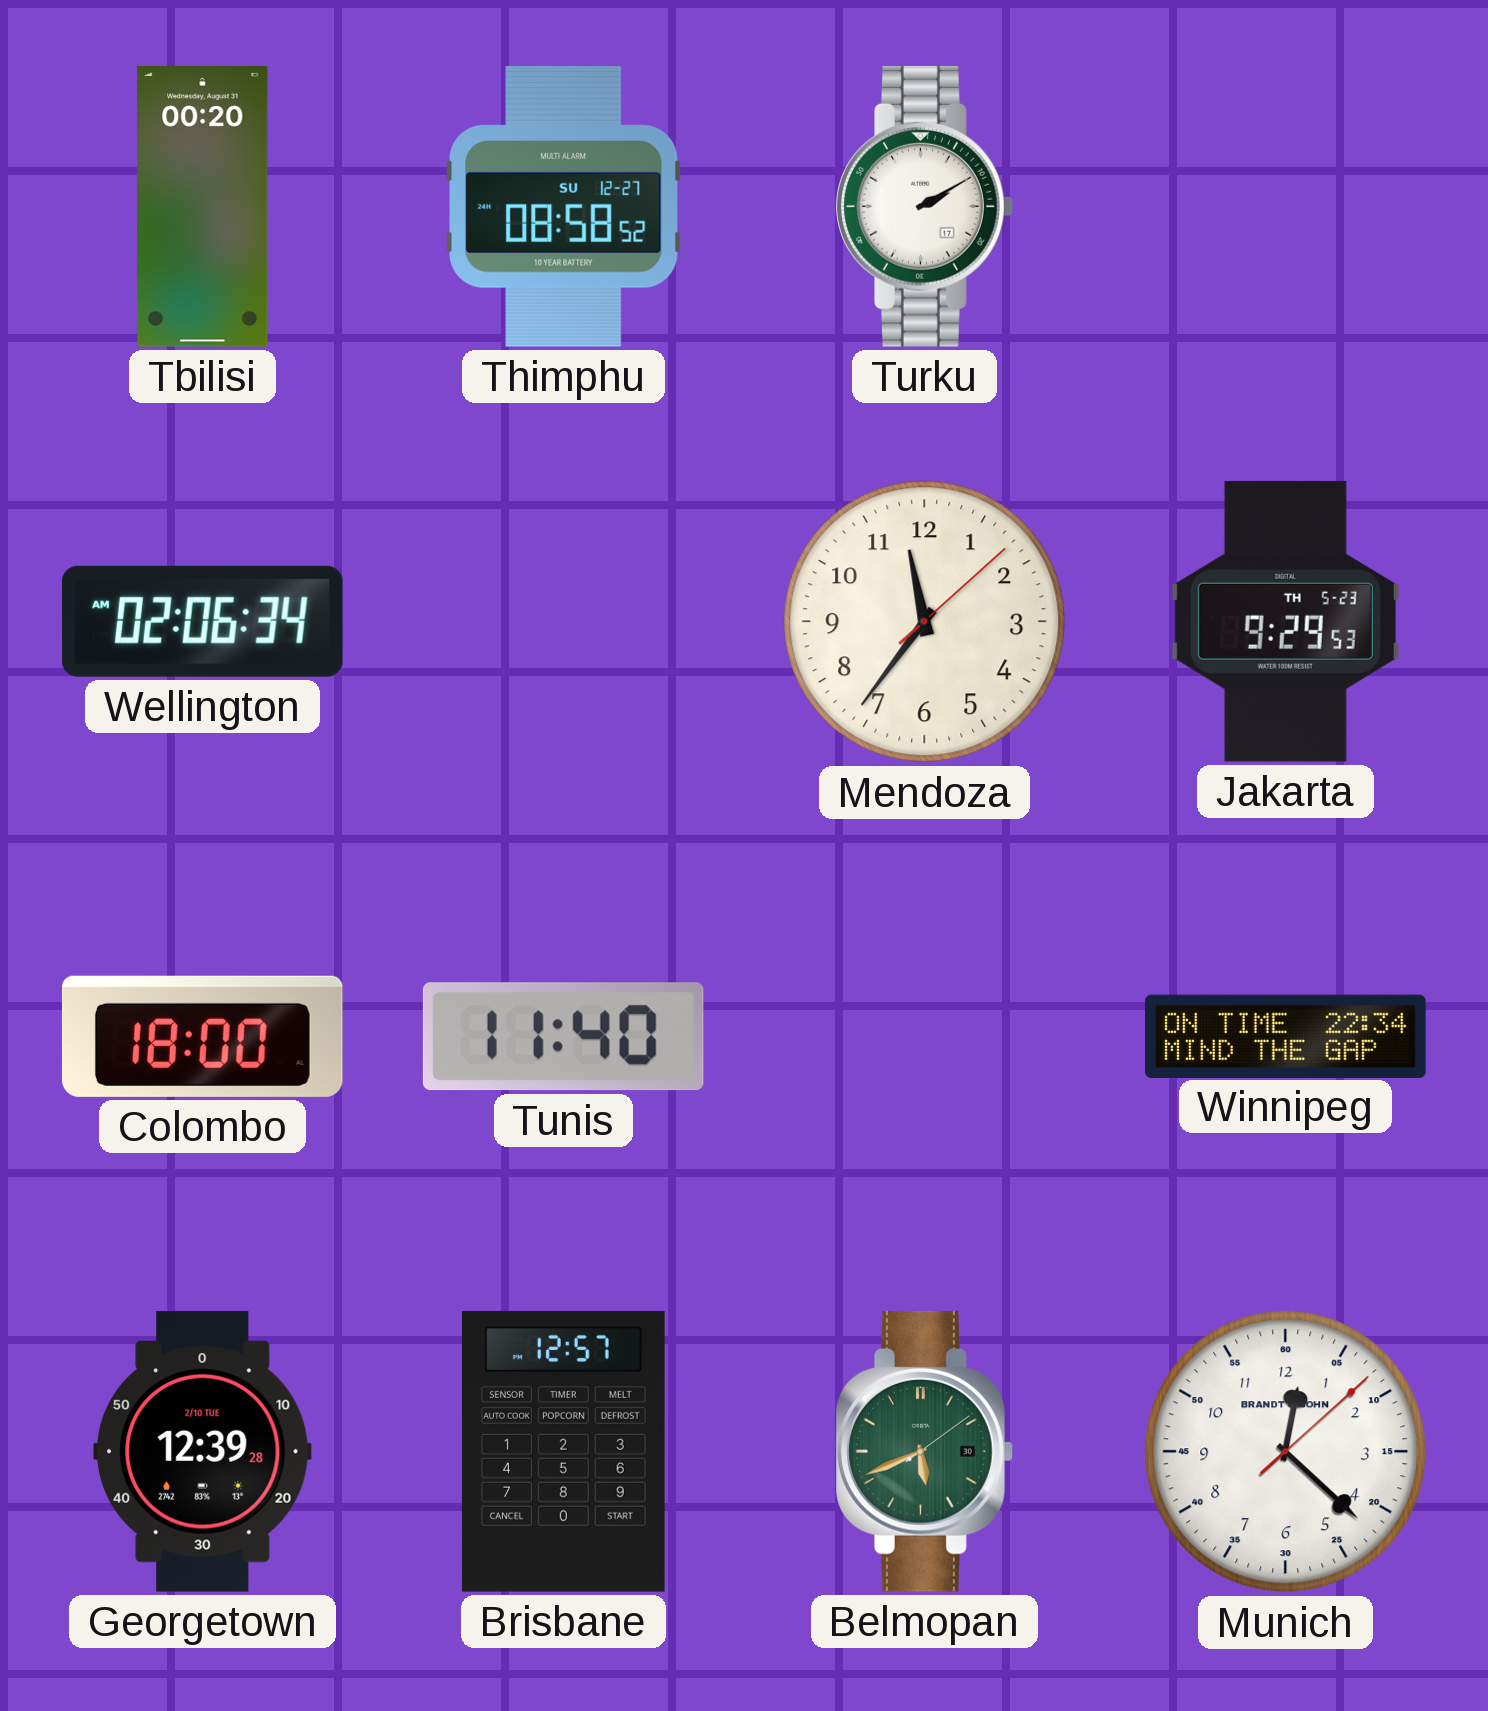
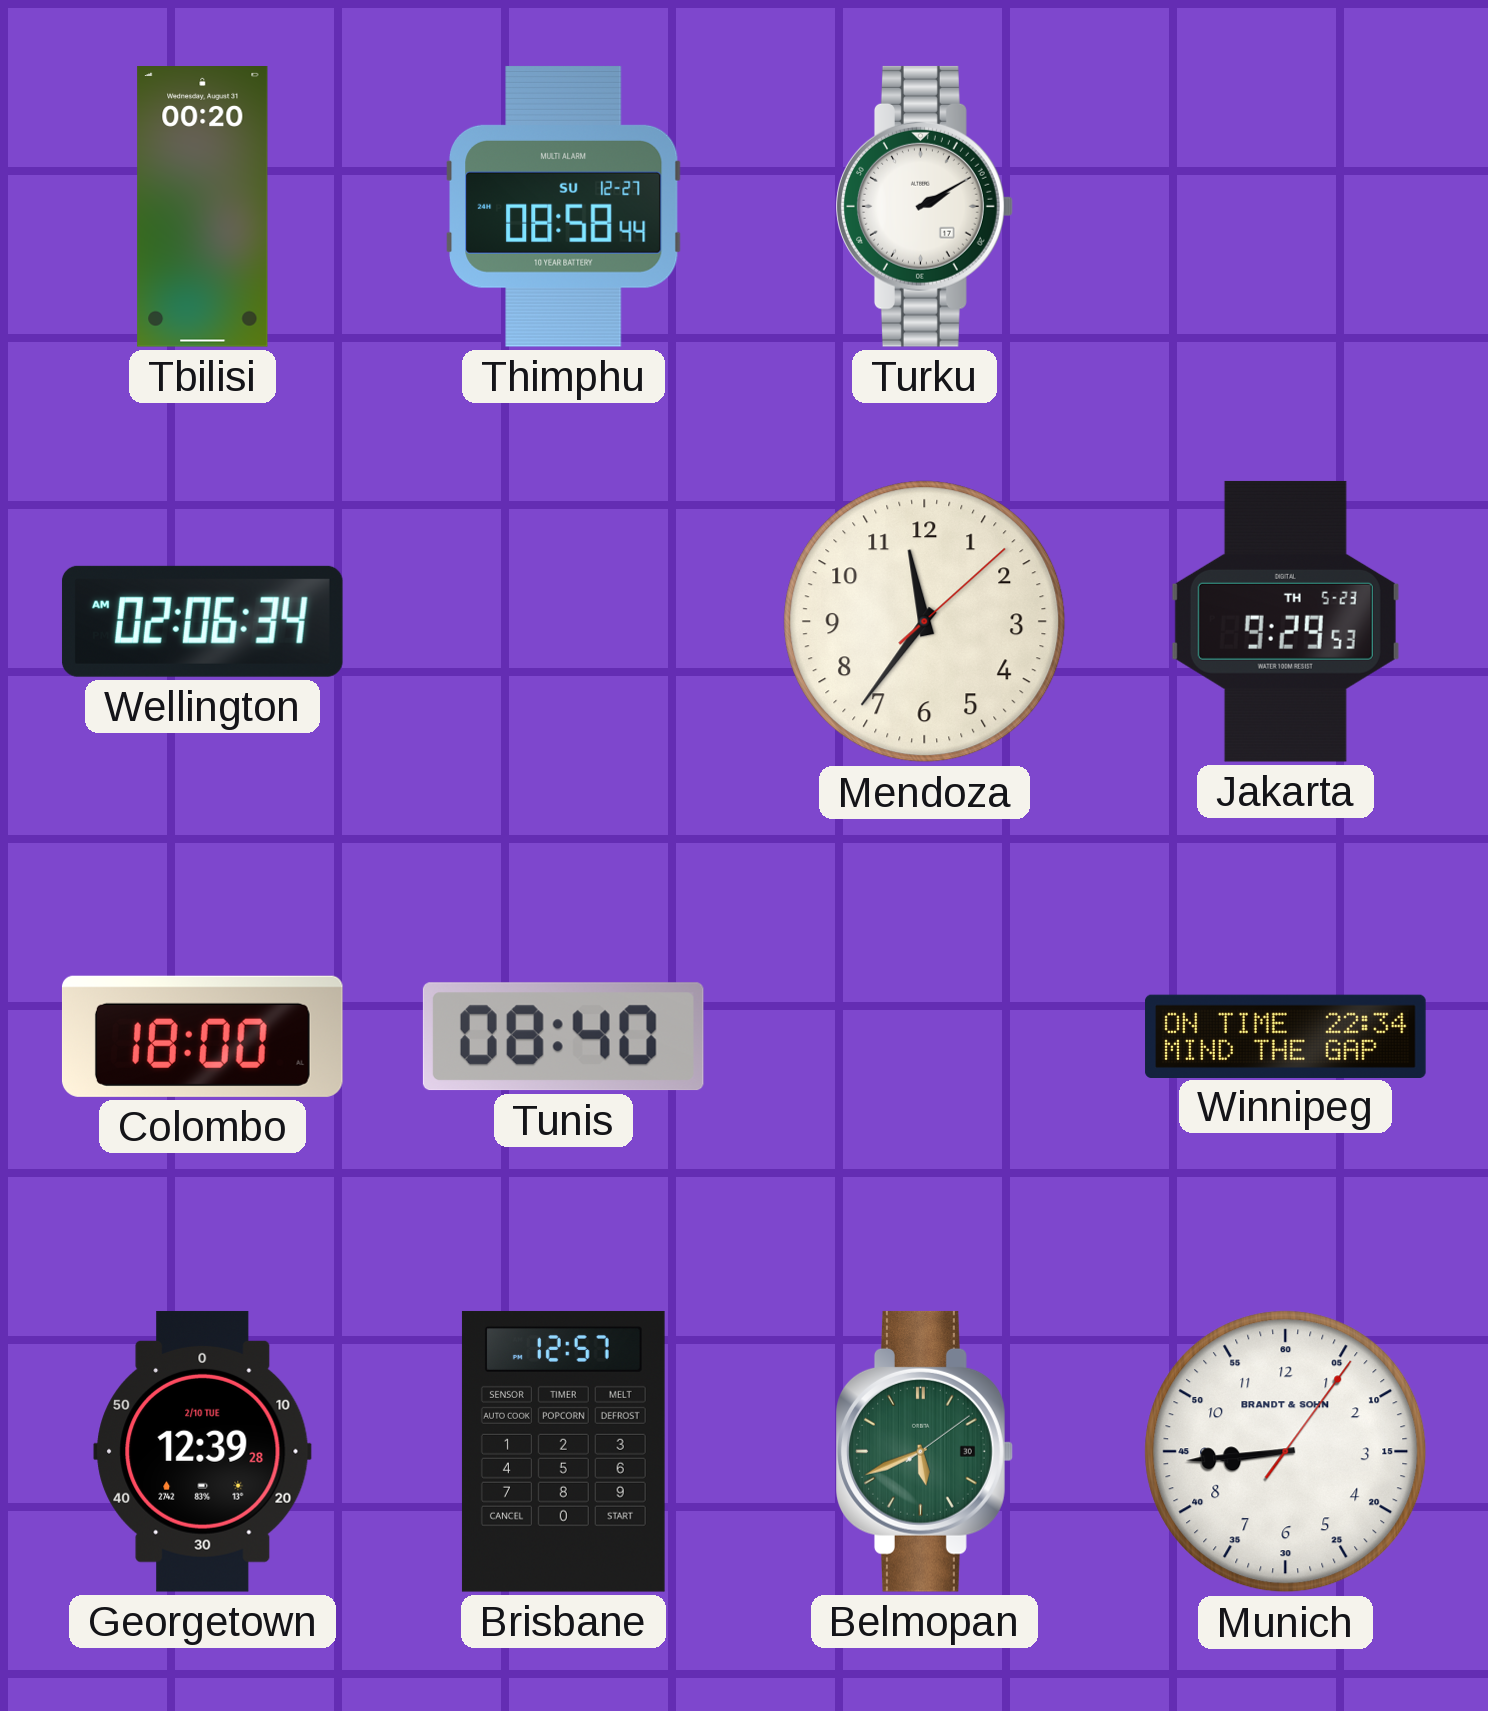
Thimphu: 08:58:52 -> 08:58:44 (564, 206)
Tunis: 11:40 -> 08:40 (563, 1037)
Munich: 12:22 -> 8:44 (1286, 1452)
